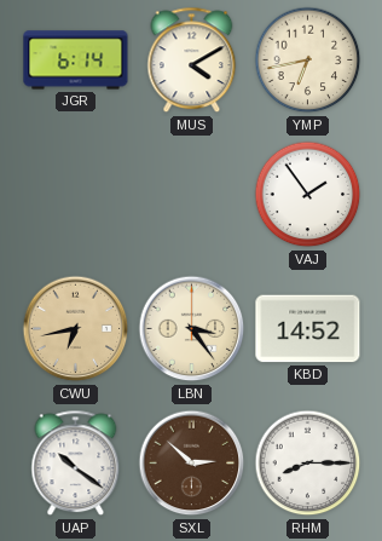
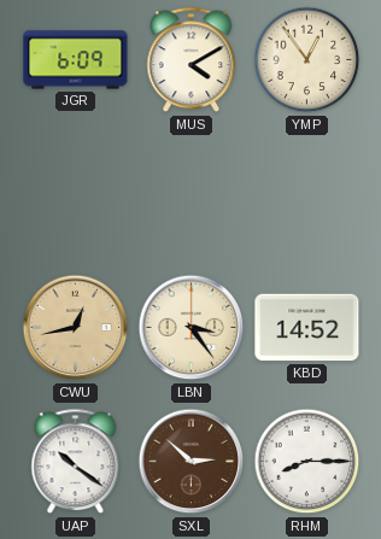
JGR: 6:14 -> 6:09 (76, 60)
YMP: 6:43 -> 12:54 (307, 60)
VAJ: 1:54 -> none (308, 195)
CWU: 6:43 -> 12:43 (76, 328)
